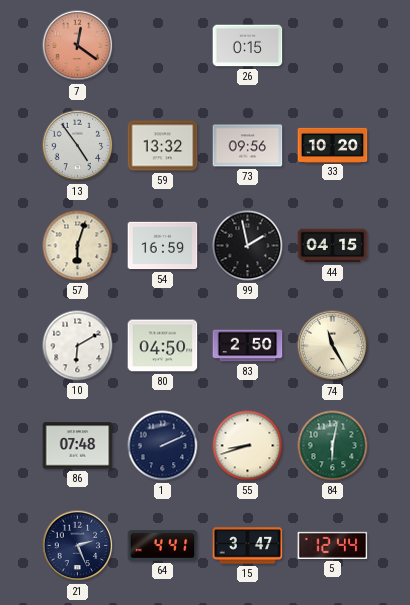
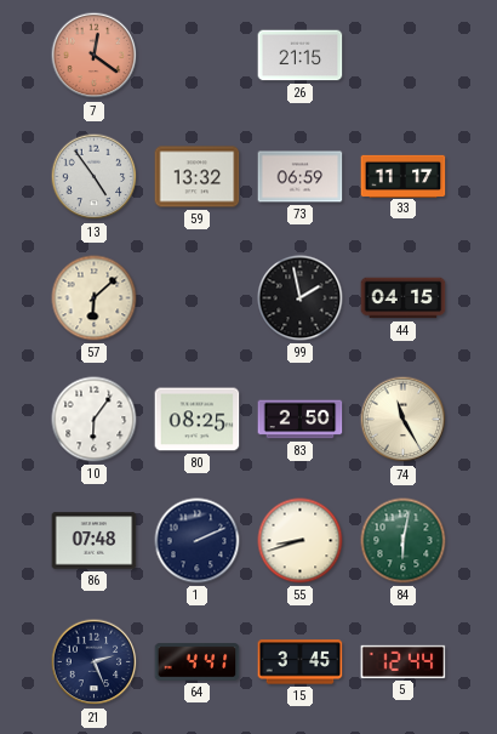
26: 0:15 -> 21:15 (301, 56)
73: 09:56 -> 06:59 (301, 177)
33: 10:20 -> 11:17 (404, 176)
57: 6:03 -> 6:08 (95, 298)
54: 16:59 -> none (163, 246)
10: 6:10 -> 6:06 (95, 420)
80: 04:50 -> 08:25 (198, 420)
15: 3:47 -> 3:45 (301, 662)
